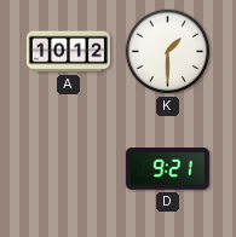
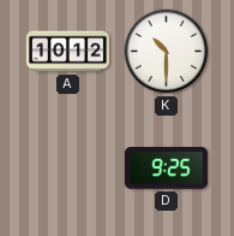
K: 1:30 -> 10:30 (167, 52)
D: 9:21 -> 9:25 (166, 169)
